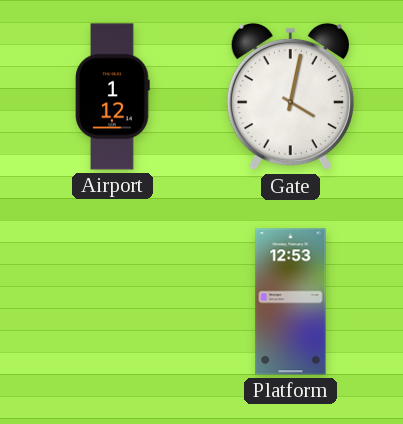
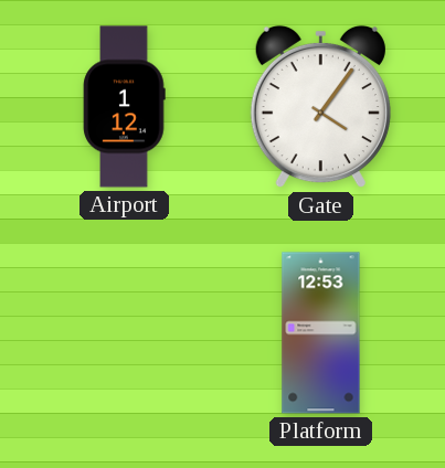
Gate: 4:02 -> 4:06 (320, 107)
